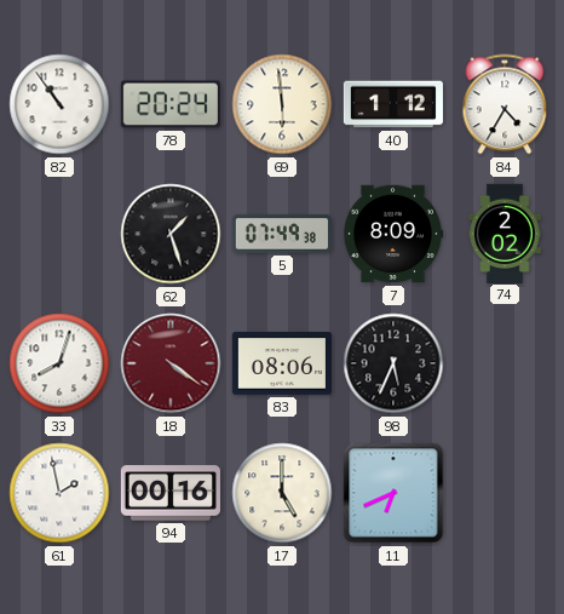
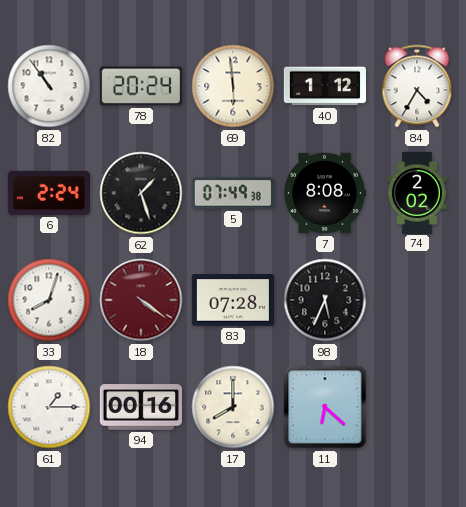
6: none -> 2:24 (49, 193)
7: 8:09 -> 8:08 (324, 193)
83: 08:06 -> 07:28 (233, 300)
61: 1:58 -> 1:15 (49, 407)
17: 5:00 -> 8:00 (233, 407)
11: 6:41 -> 6:22 (325, 407)
